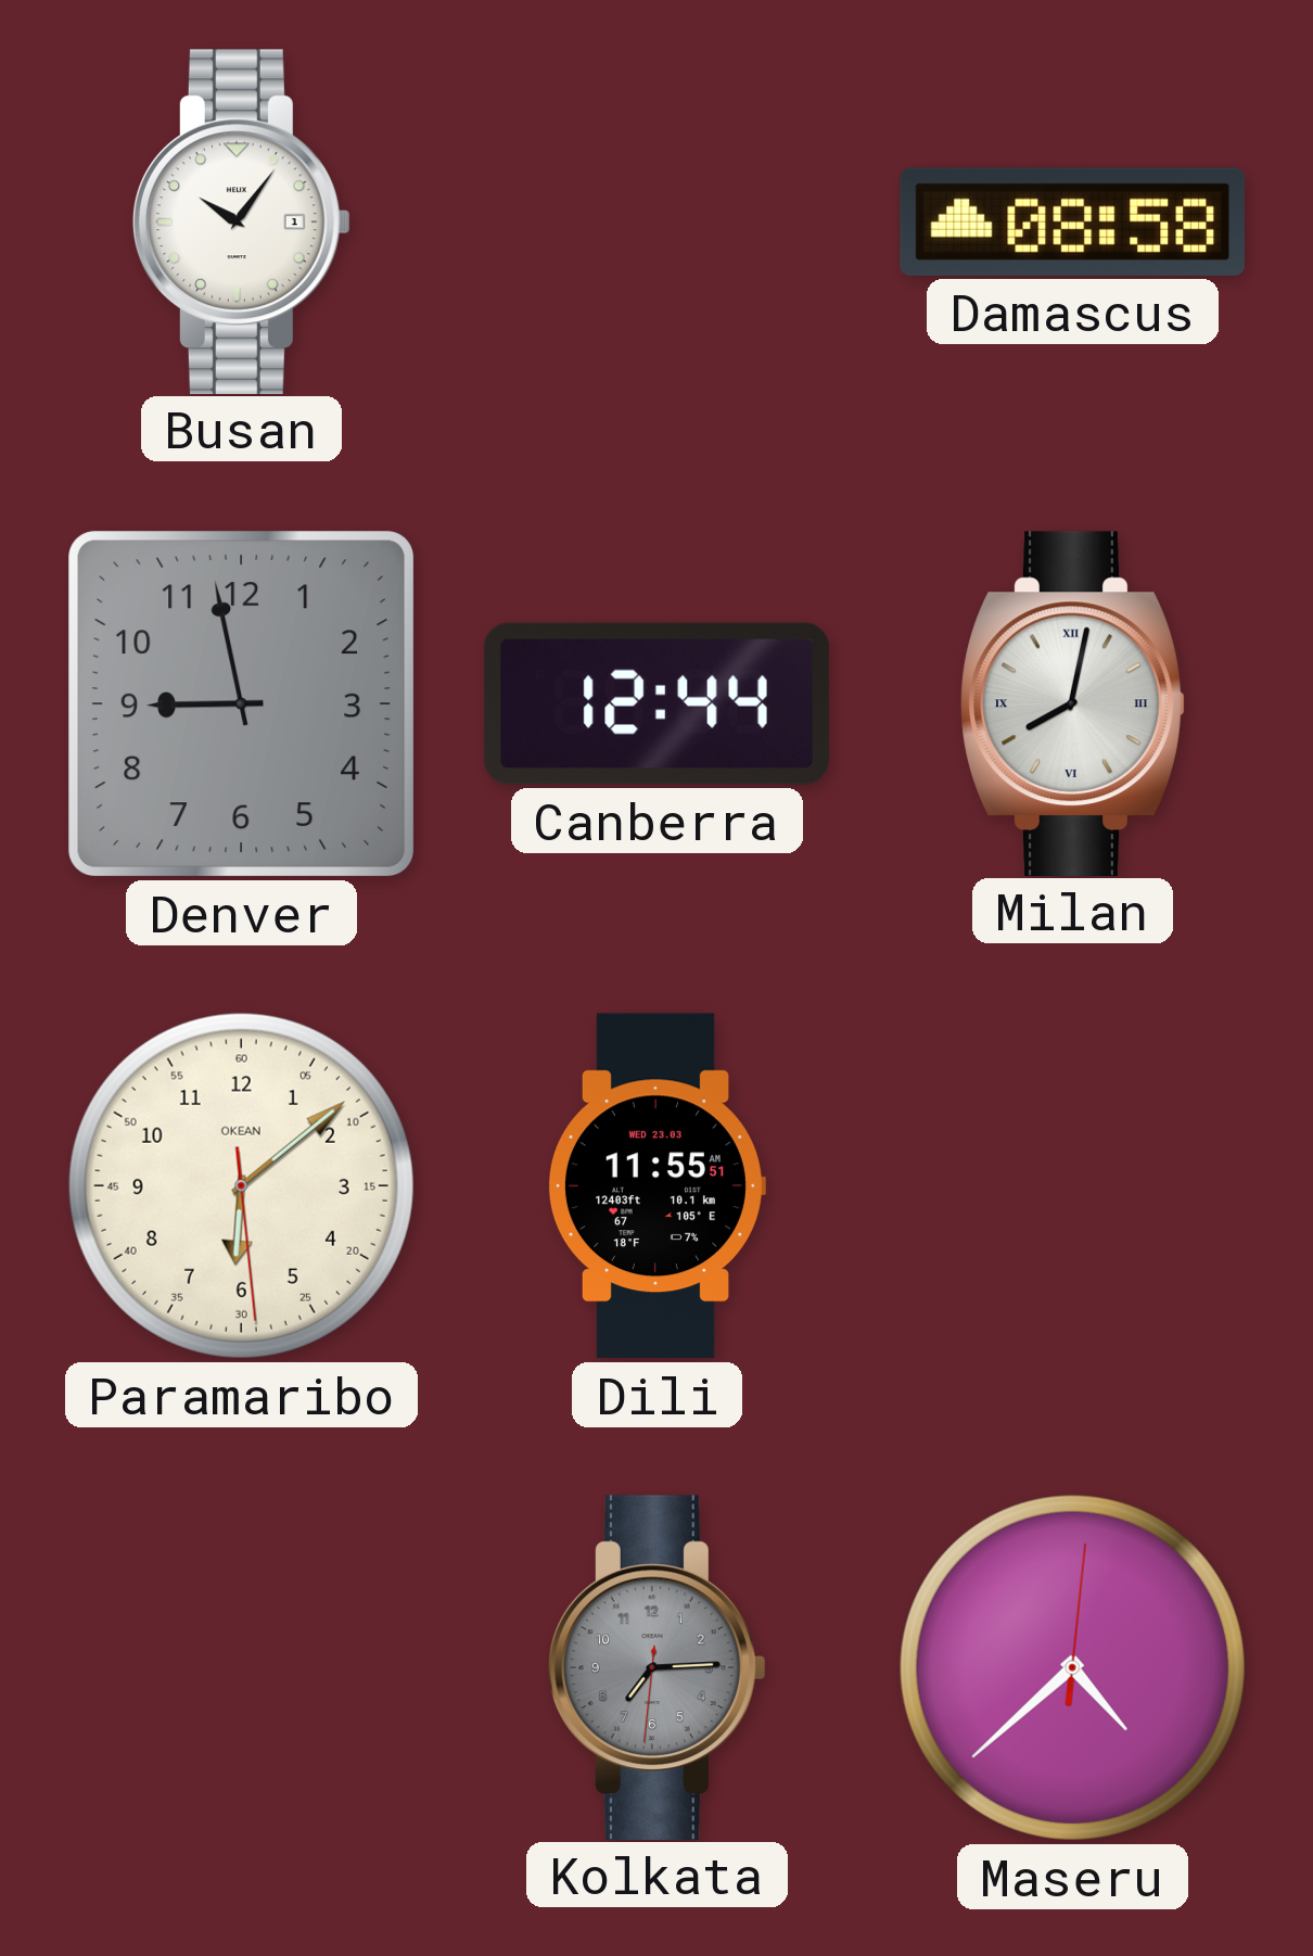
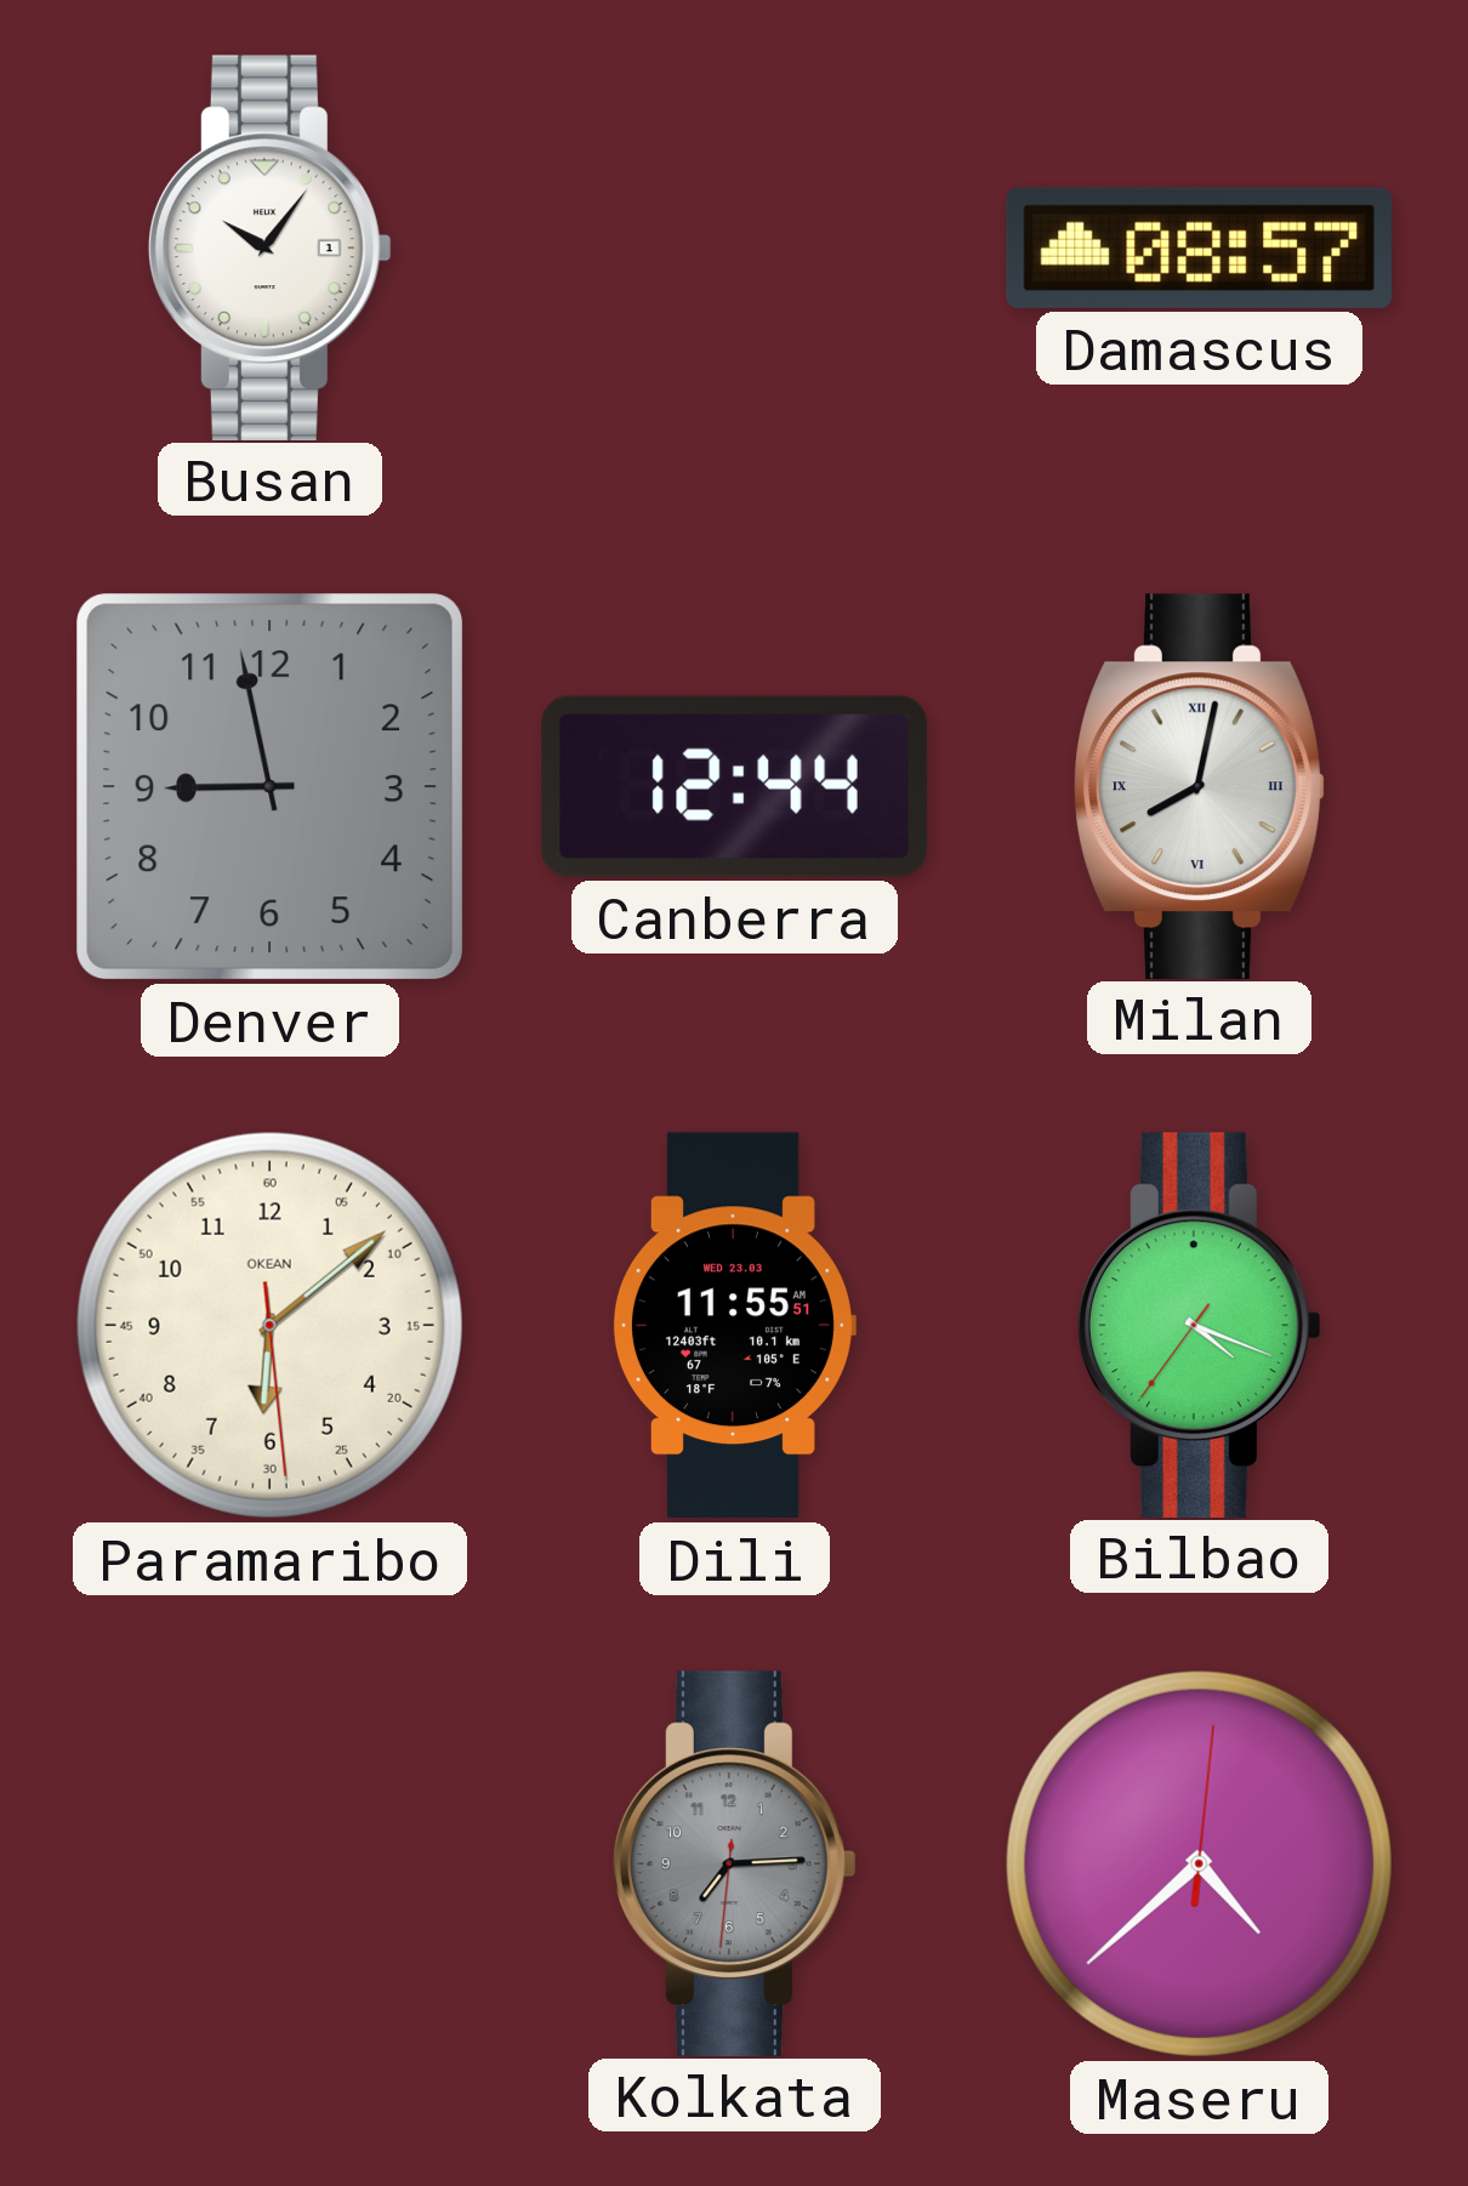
Damascus: 08:58 -> 08:57 (1199, 247)
Bilbao: none -> 4:18 (1199, 1325)
